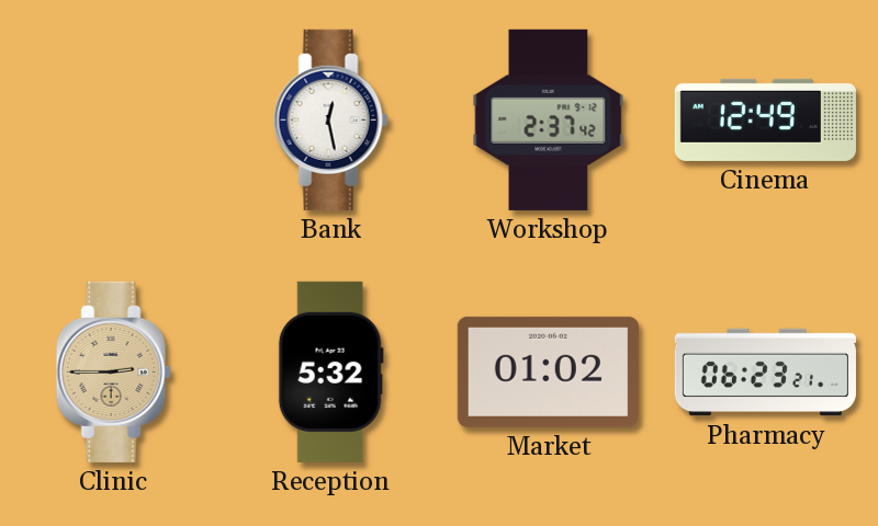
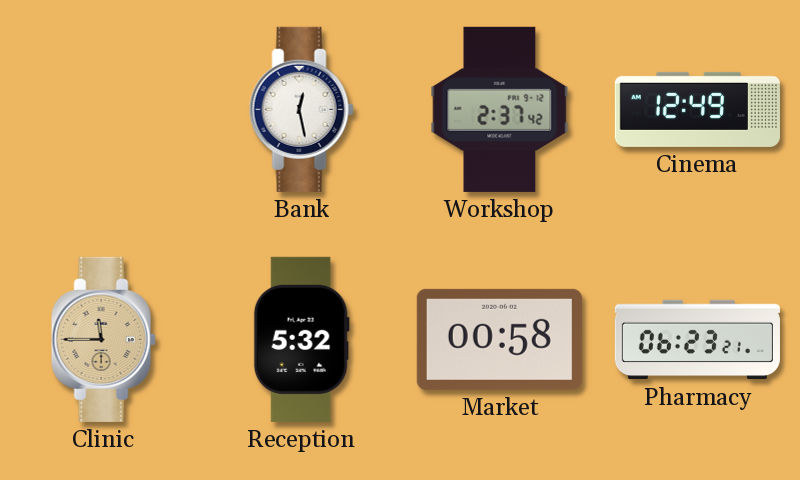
Clinic: 2:45 -> 11:45 (103, 339)
Market: 01:02 -> 00:58 (499, 339)
